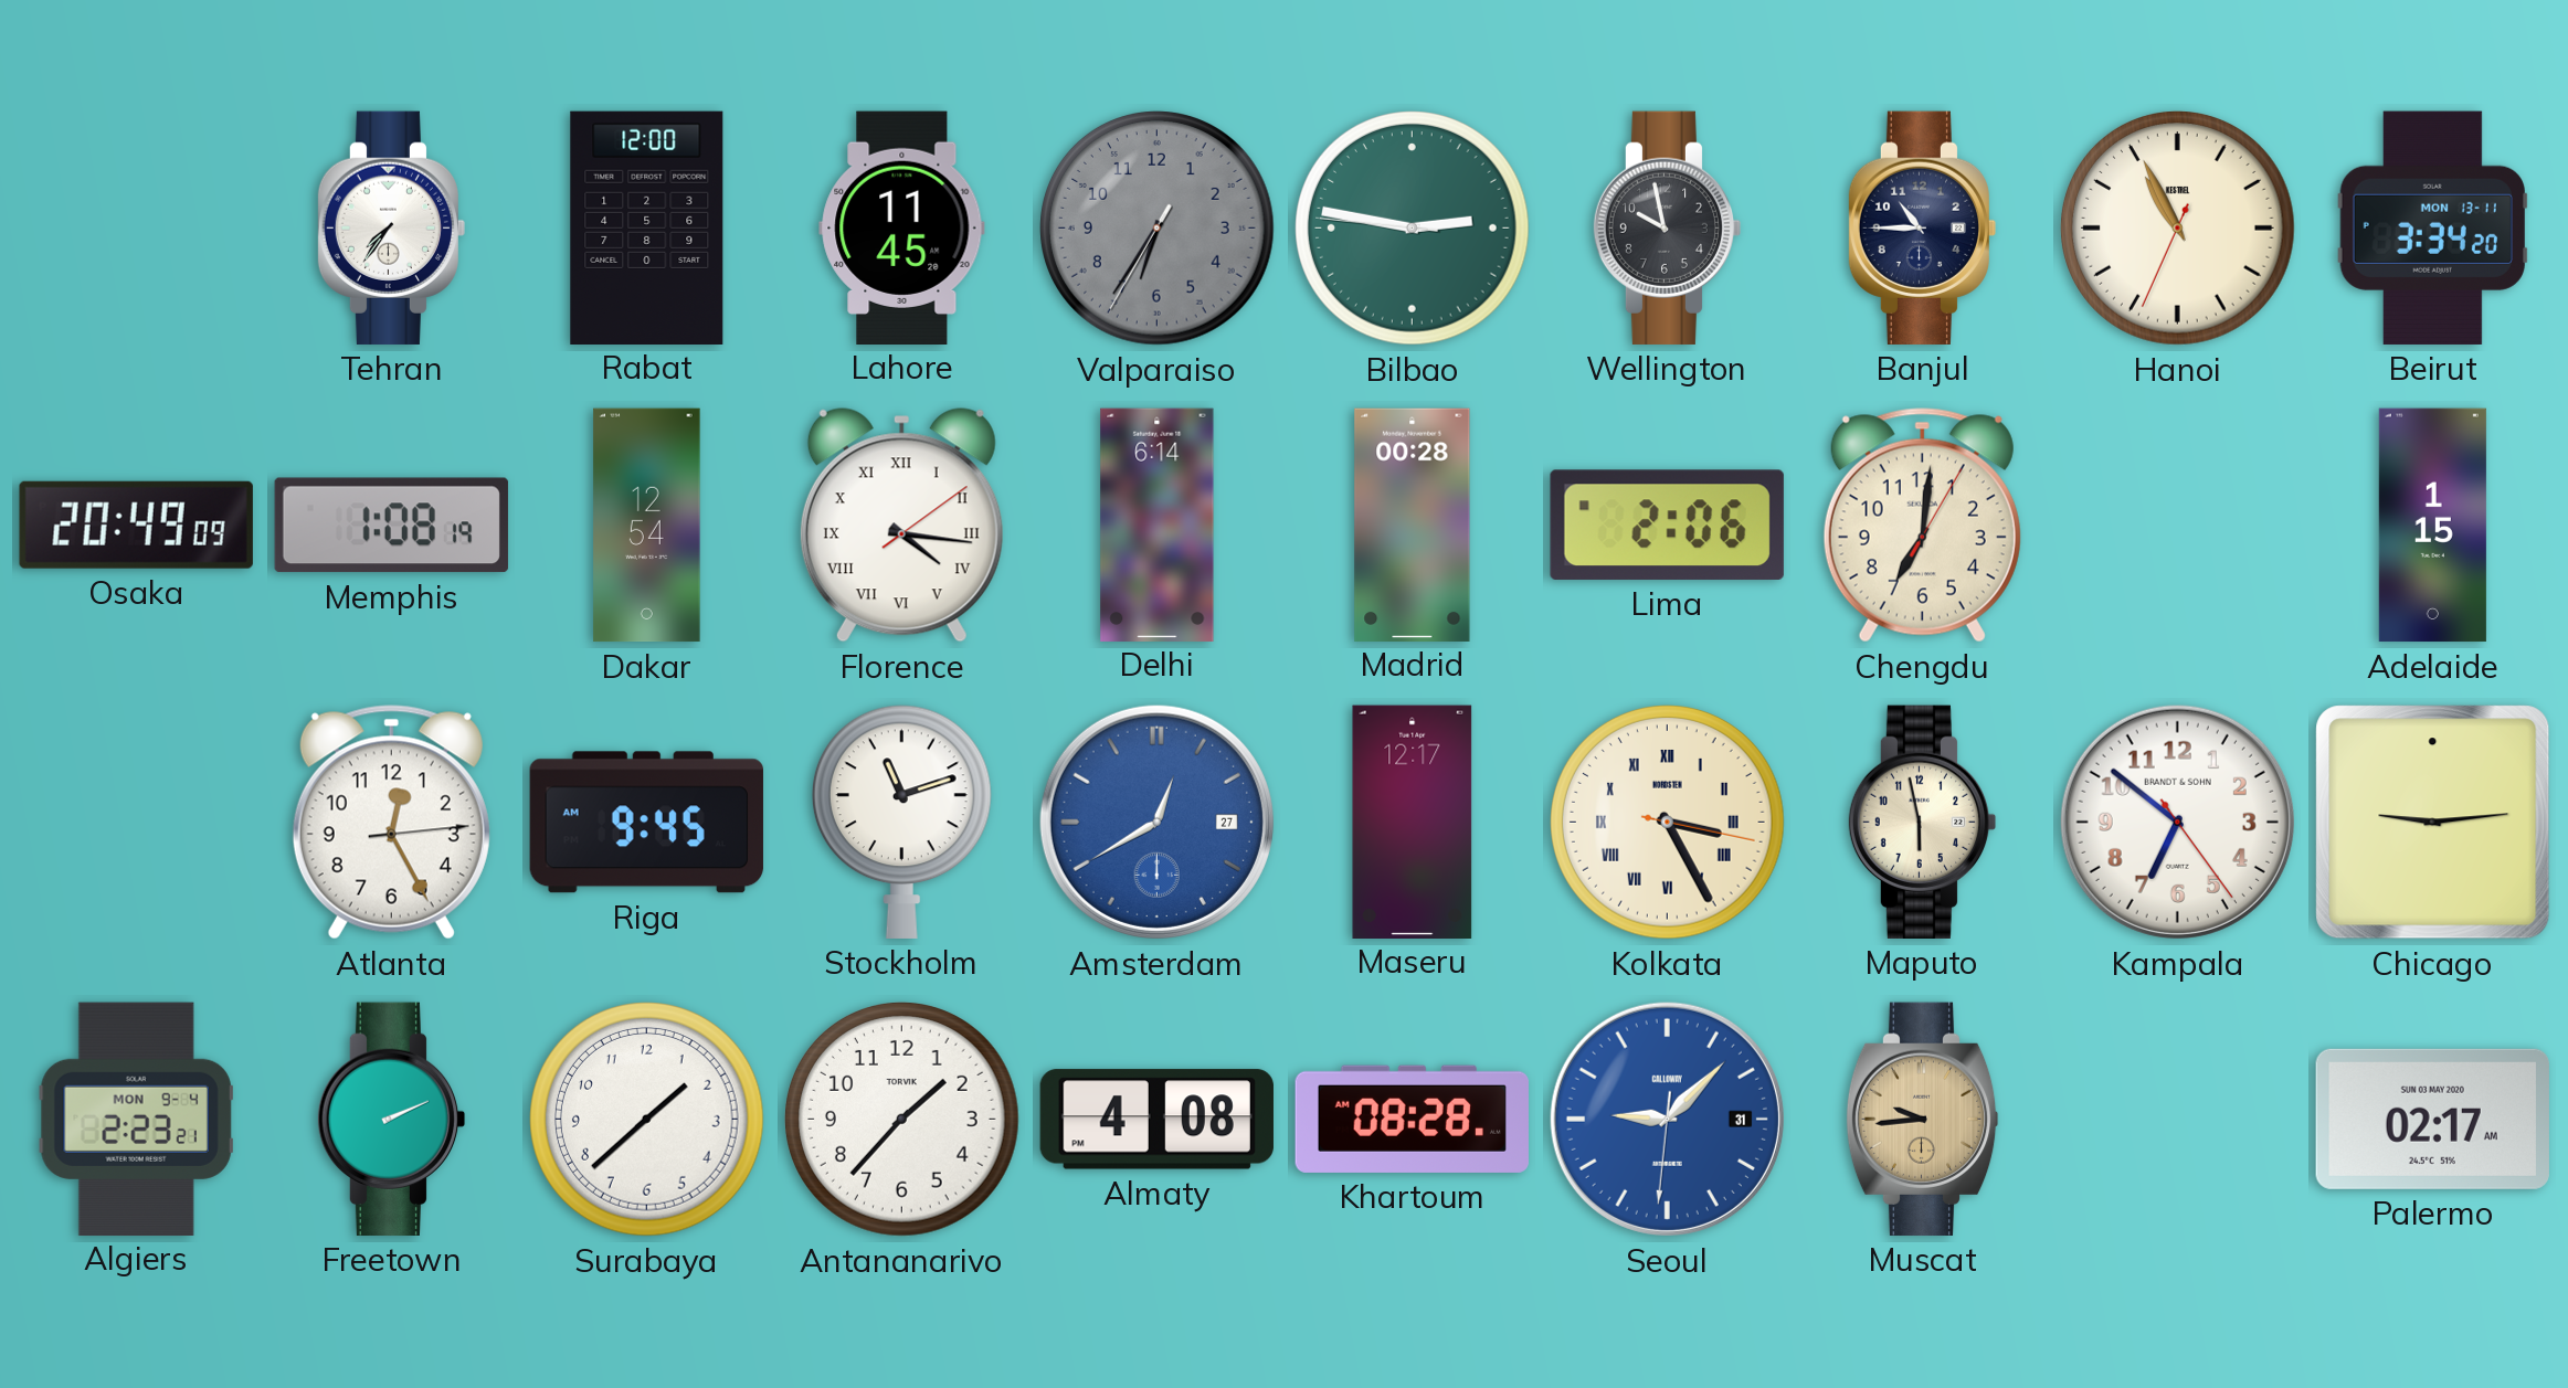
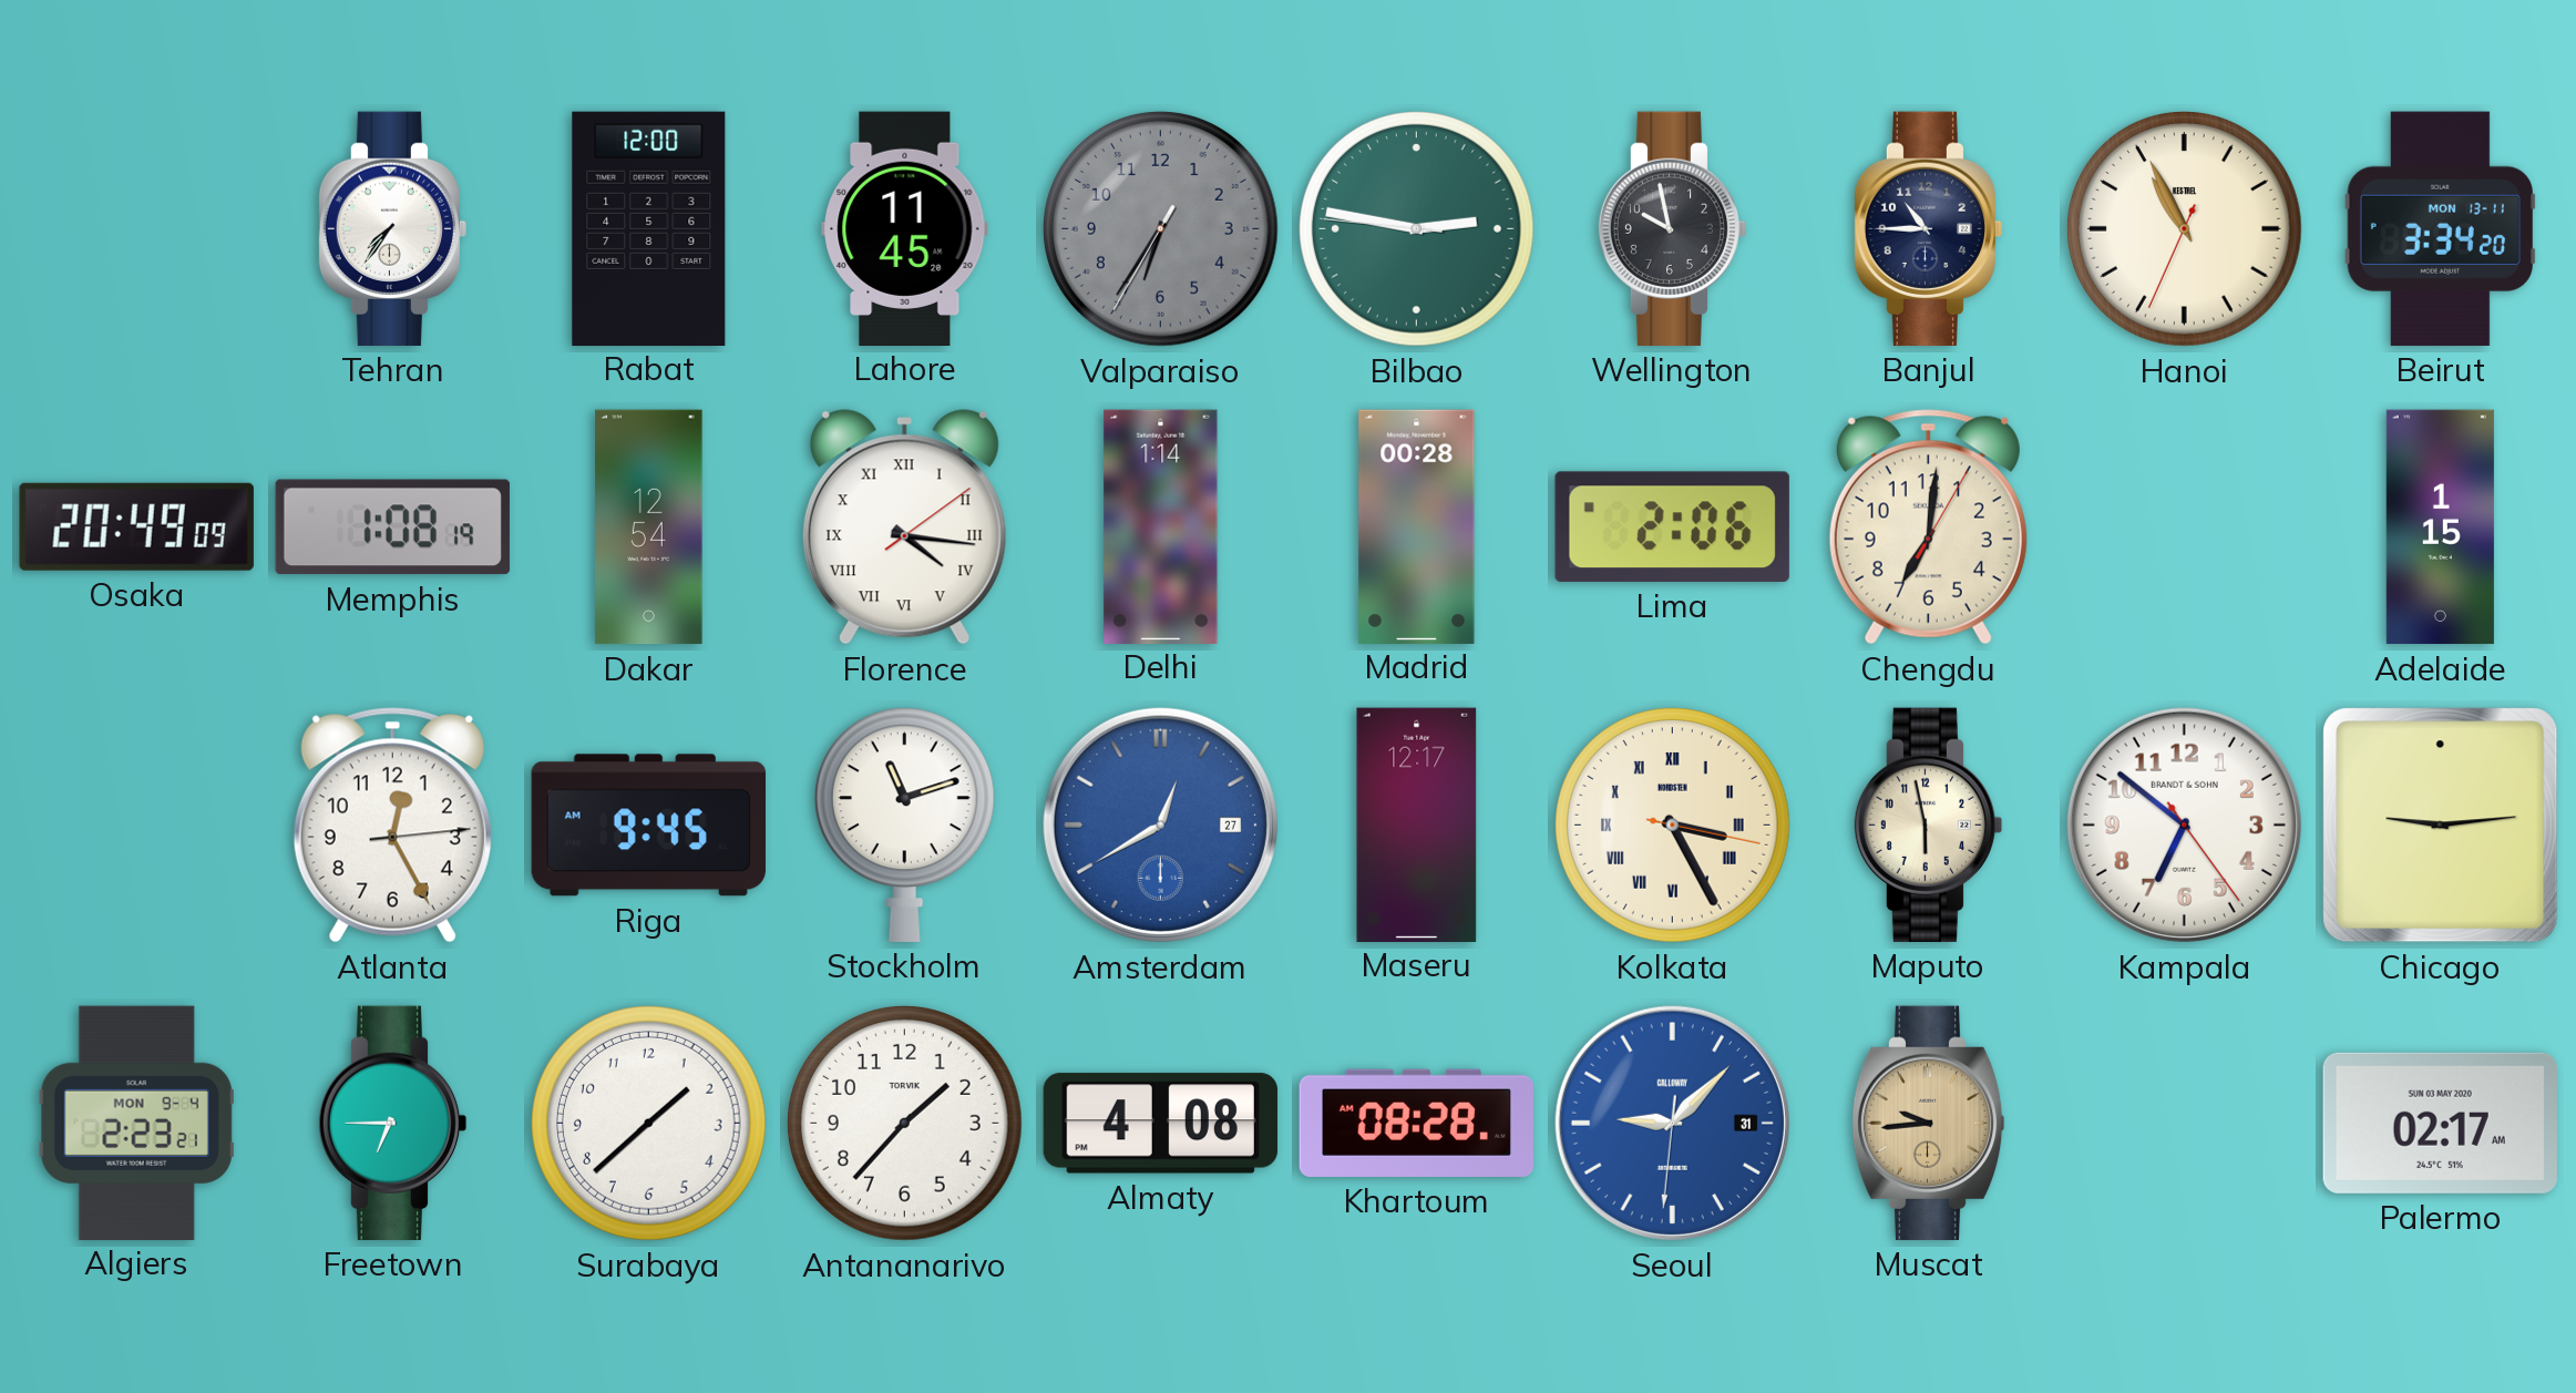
Delhi: 6:14 -> 1:14 (1161, 526)
Freetown: 2:11 -> 6:45 (393, 1123)
